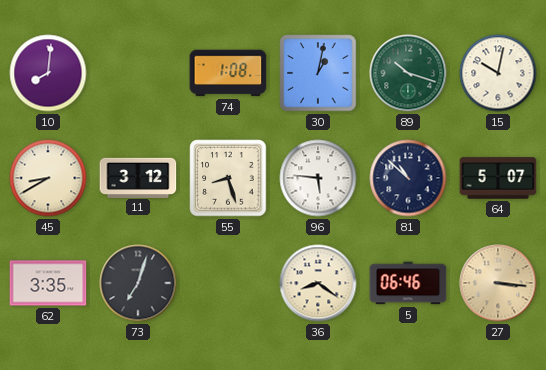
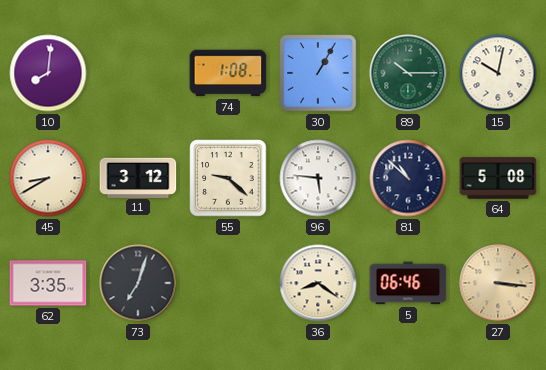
30: 1:02 -> 1:05 (318, 73)
89: 10:18 -> 10:15 (408, 73)
55: 8:27 -> 9:22 (228, 178)
64: 5:07 -> 5:08 (498, 178)
